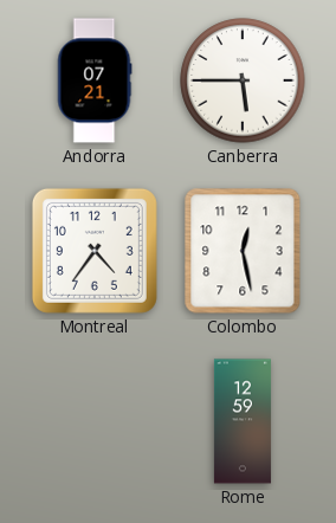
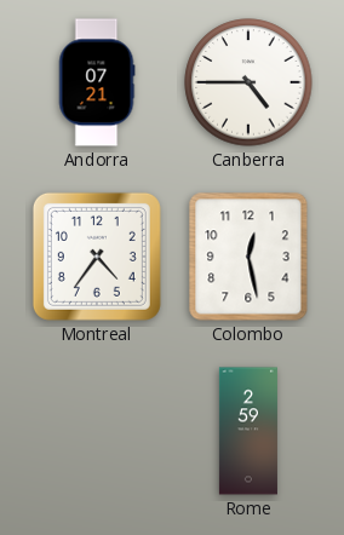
Canberra: 5:45 -> 4:45 (248, 82)
Rome: 12:59 -> 2:59 (248, 431)
